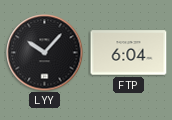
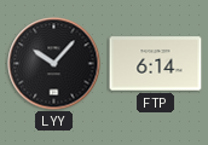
FTP: 6:04 -> 6:14 (156, 64)
